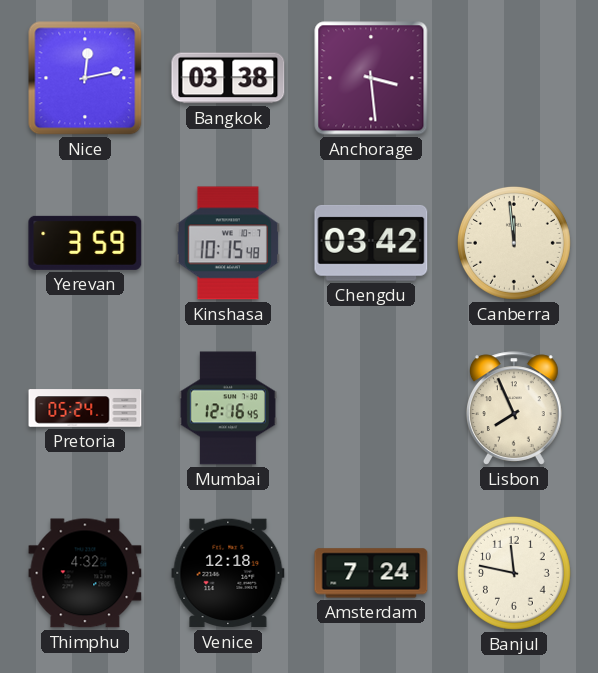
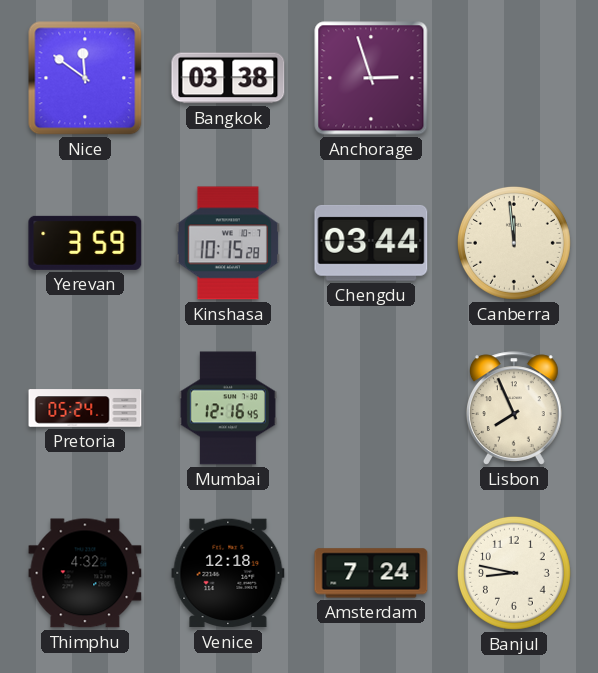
Nice: 12:13 -> 11:51 (85, 78)
Anchorage: 3:29 -> 2:57 (371, 78)
Kinshasa: 10:15:48 -> 10:15:28 (228, 243)
Chengdu: 03:42 -> 03:44 (371, 243)
Banjul: 11:47 -> 8:47 (514, 573)
